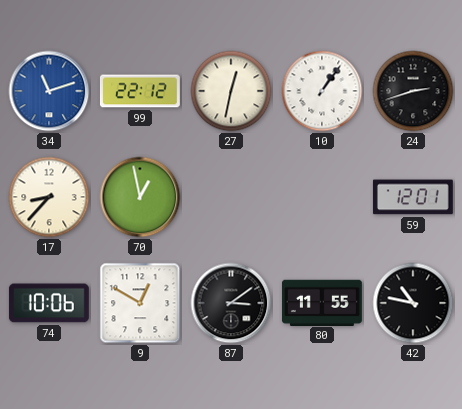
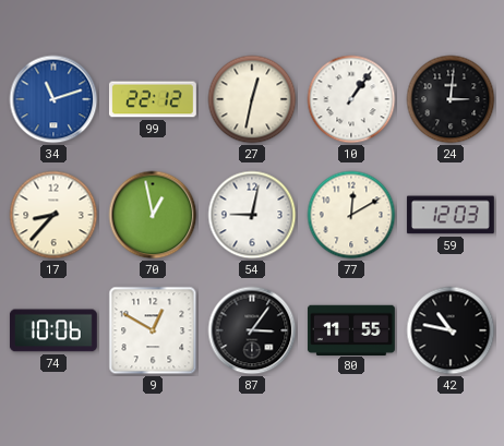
24: 2:42 -> 3:01 (451, 99)
54: none -> 9:02 (252, 215)
77: none -> 12:10 (351, 215)
59: 12:01 -> 12:03 (451, 215)
87: 3:09 -> 3:06 (252, 330)
